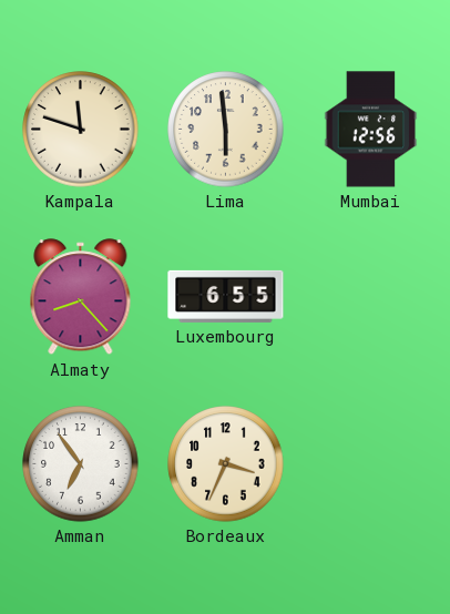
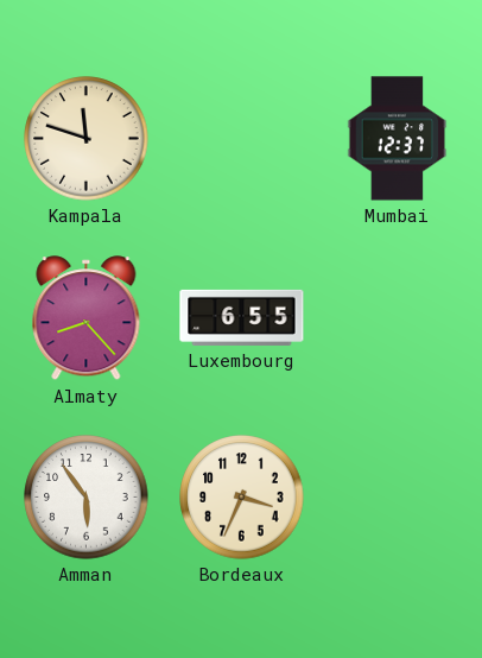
Lima: 5:59 -> none (226, 130)
Mumbai: 12:56 -> 12:37 (398, 139)
Amman: 6:54 -> 5:54 (87, 498)
